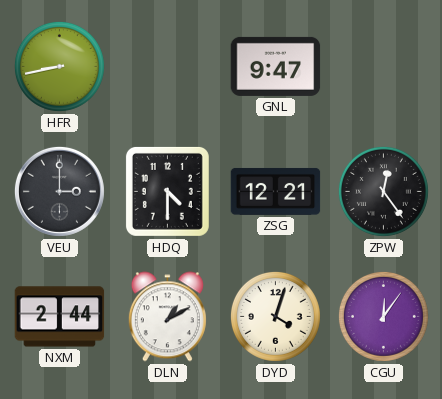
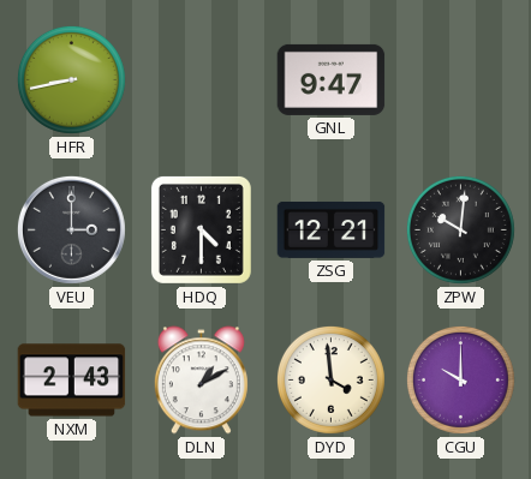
ZPW: 12:24 -> 10:01 (460, 229)
NXM: 2:44 -> 2:43 (72, 381)
DYD: 4:03 -> 3:59 (330, 379)
CGU: 12:06 -> 10:00 (460, 379)
